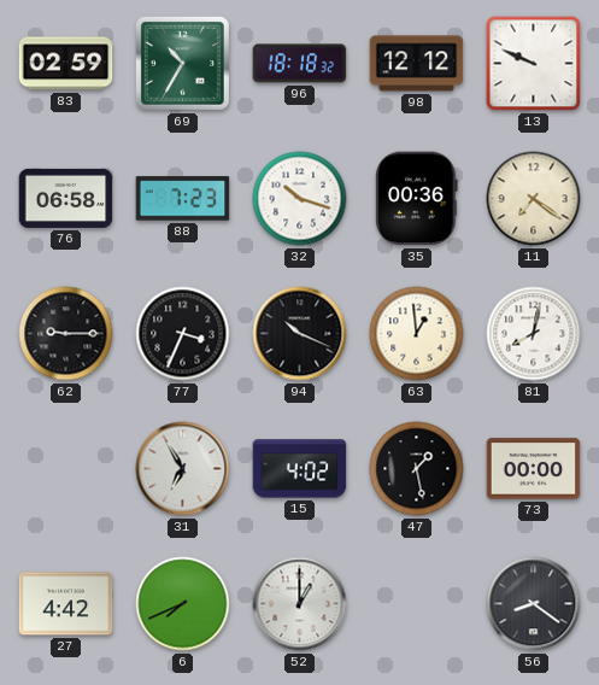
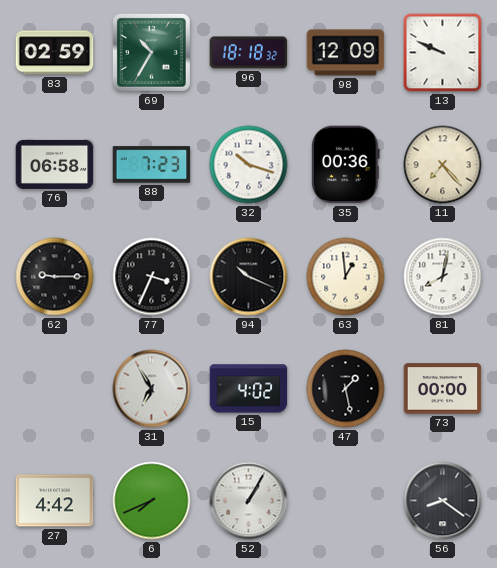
98: 12:12 -> 12:09 (346, 53)
11: 7:21 -> 7:23 (443, 165)
52: 1:00 -> 1:05 (249, 501)
